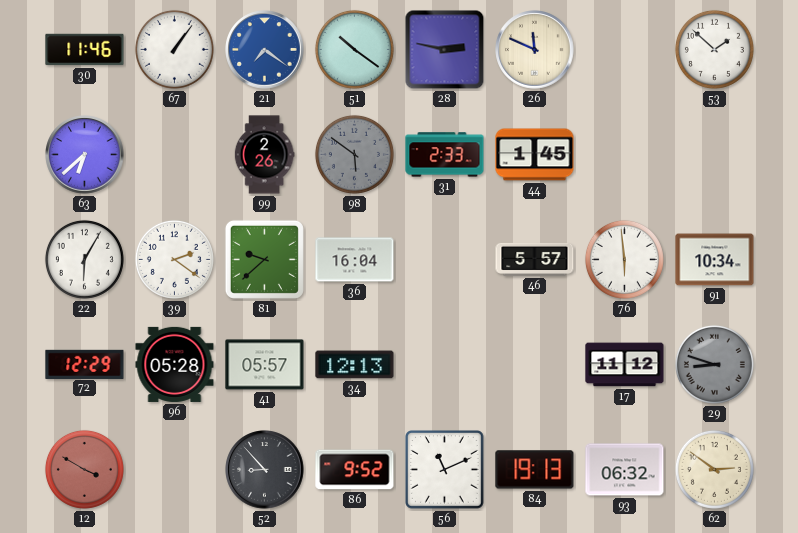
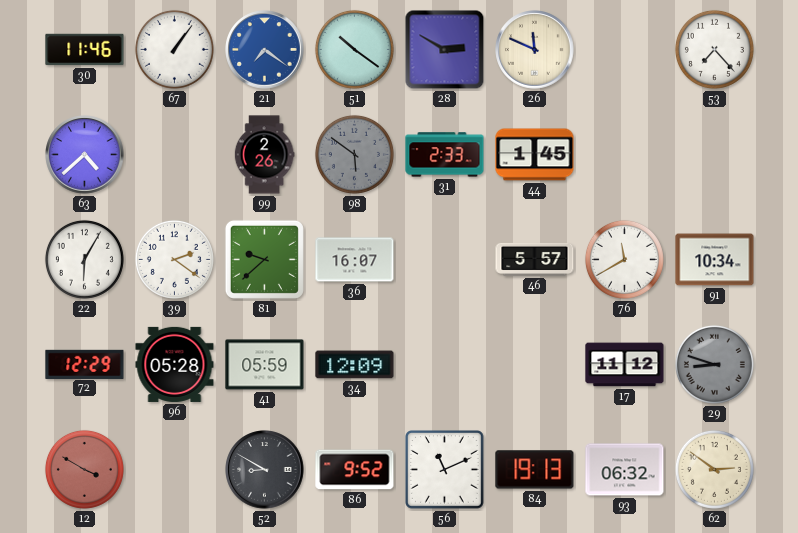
28: 2:47 -> 2:50 (445, 50)
53: 1:52 -> 7:23 (714, 49)
63: 6:38 -> 4:38 (85, 155)
36: 16:04 -> 16:07 (355, 260)
76: 5:59 -> 11:40 (624, 259)
41: 05:57 -> 05:59 (265, 365)
34: 12:13 -> 12:09 (355, 365)
52: 8:53 -> 8:50 (265, 470)
